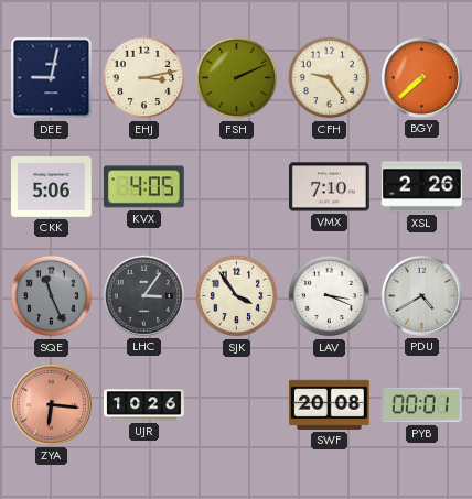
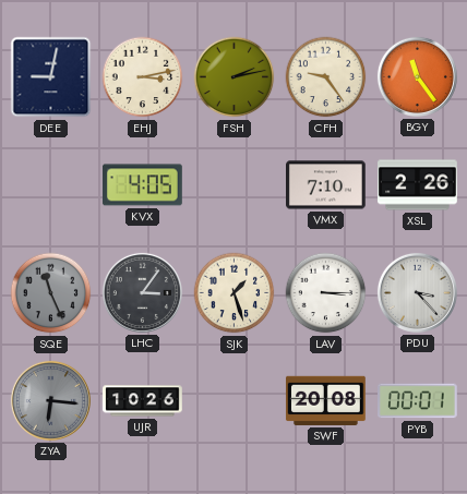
FSH: 2:11 -> 2:13 (235, 77)
BGY: 7:38 -> 11:24 (417, 76)
CKK: 5:06 -> none (52, 186)
SJK: 3:54 -> 1:27 (235, 293)
LAV: 3:19 -> 3:15 (326, 293)
PDU: 4:40 -> 3:23 (417, 292)
ZYA dial: salmon -> grey (50, 400)
